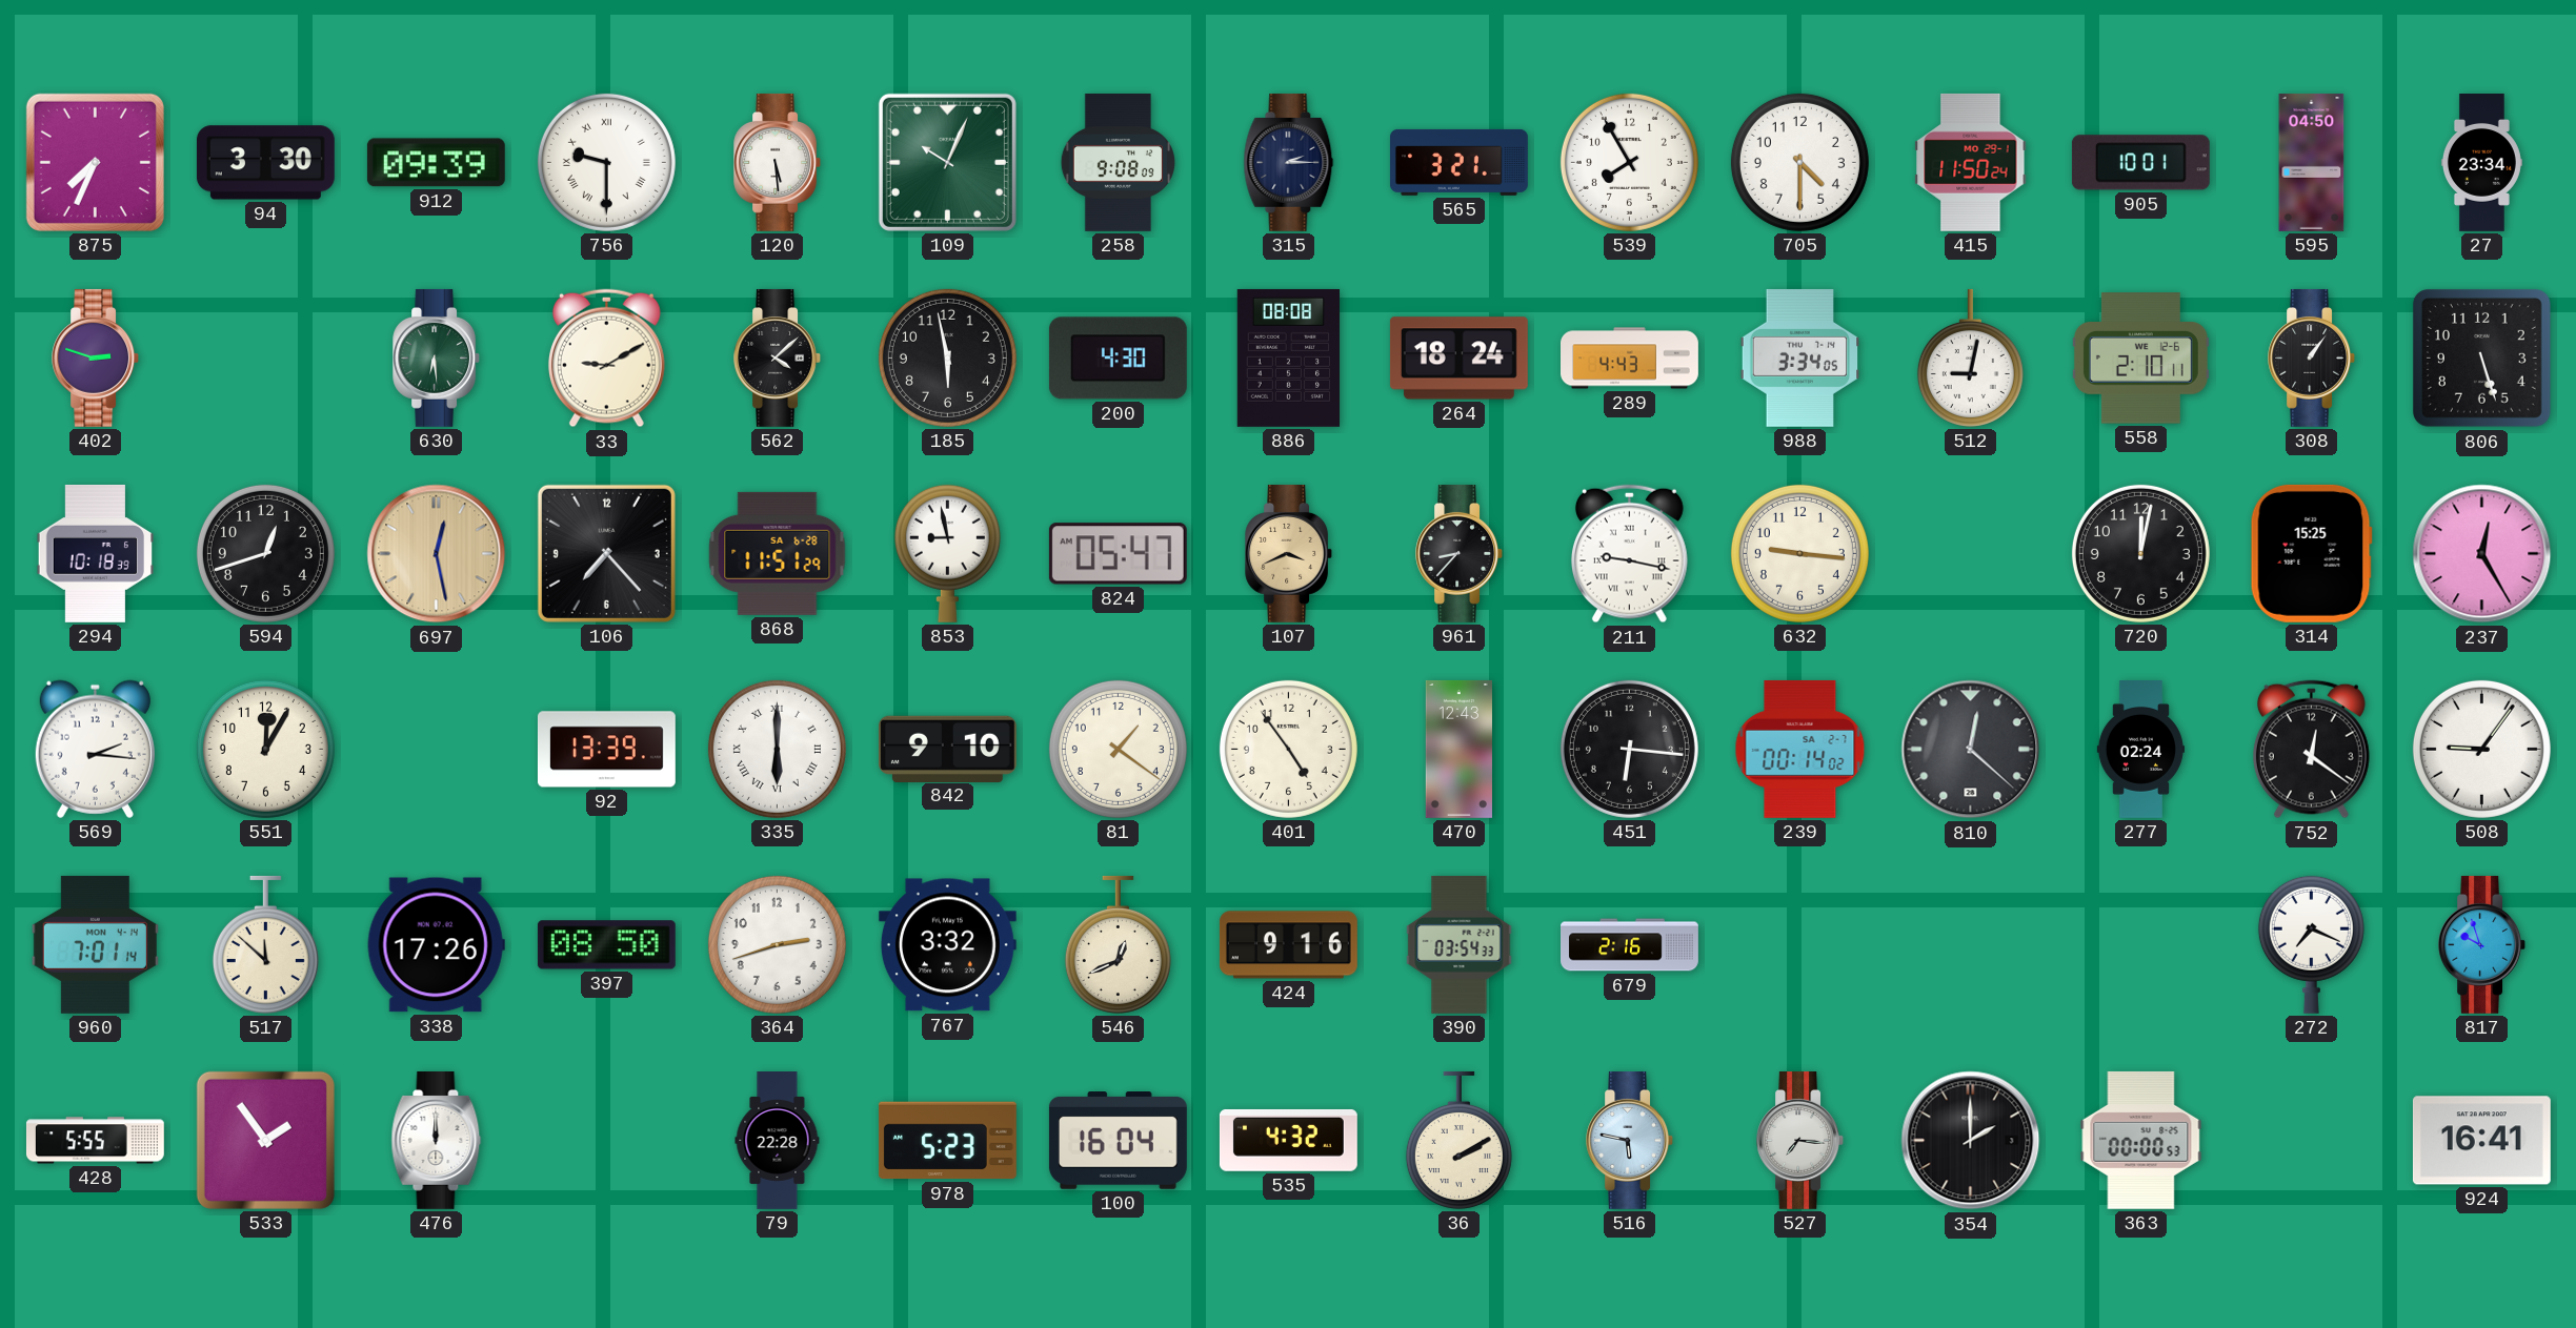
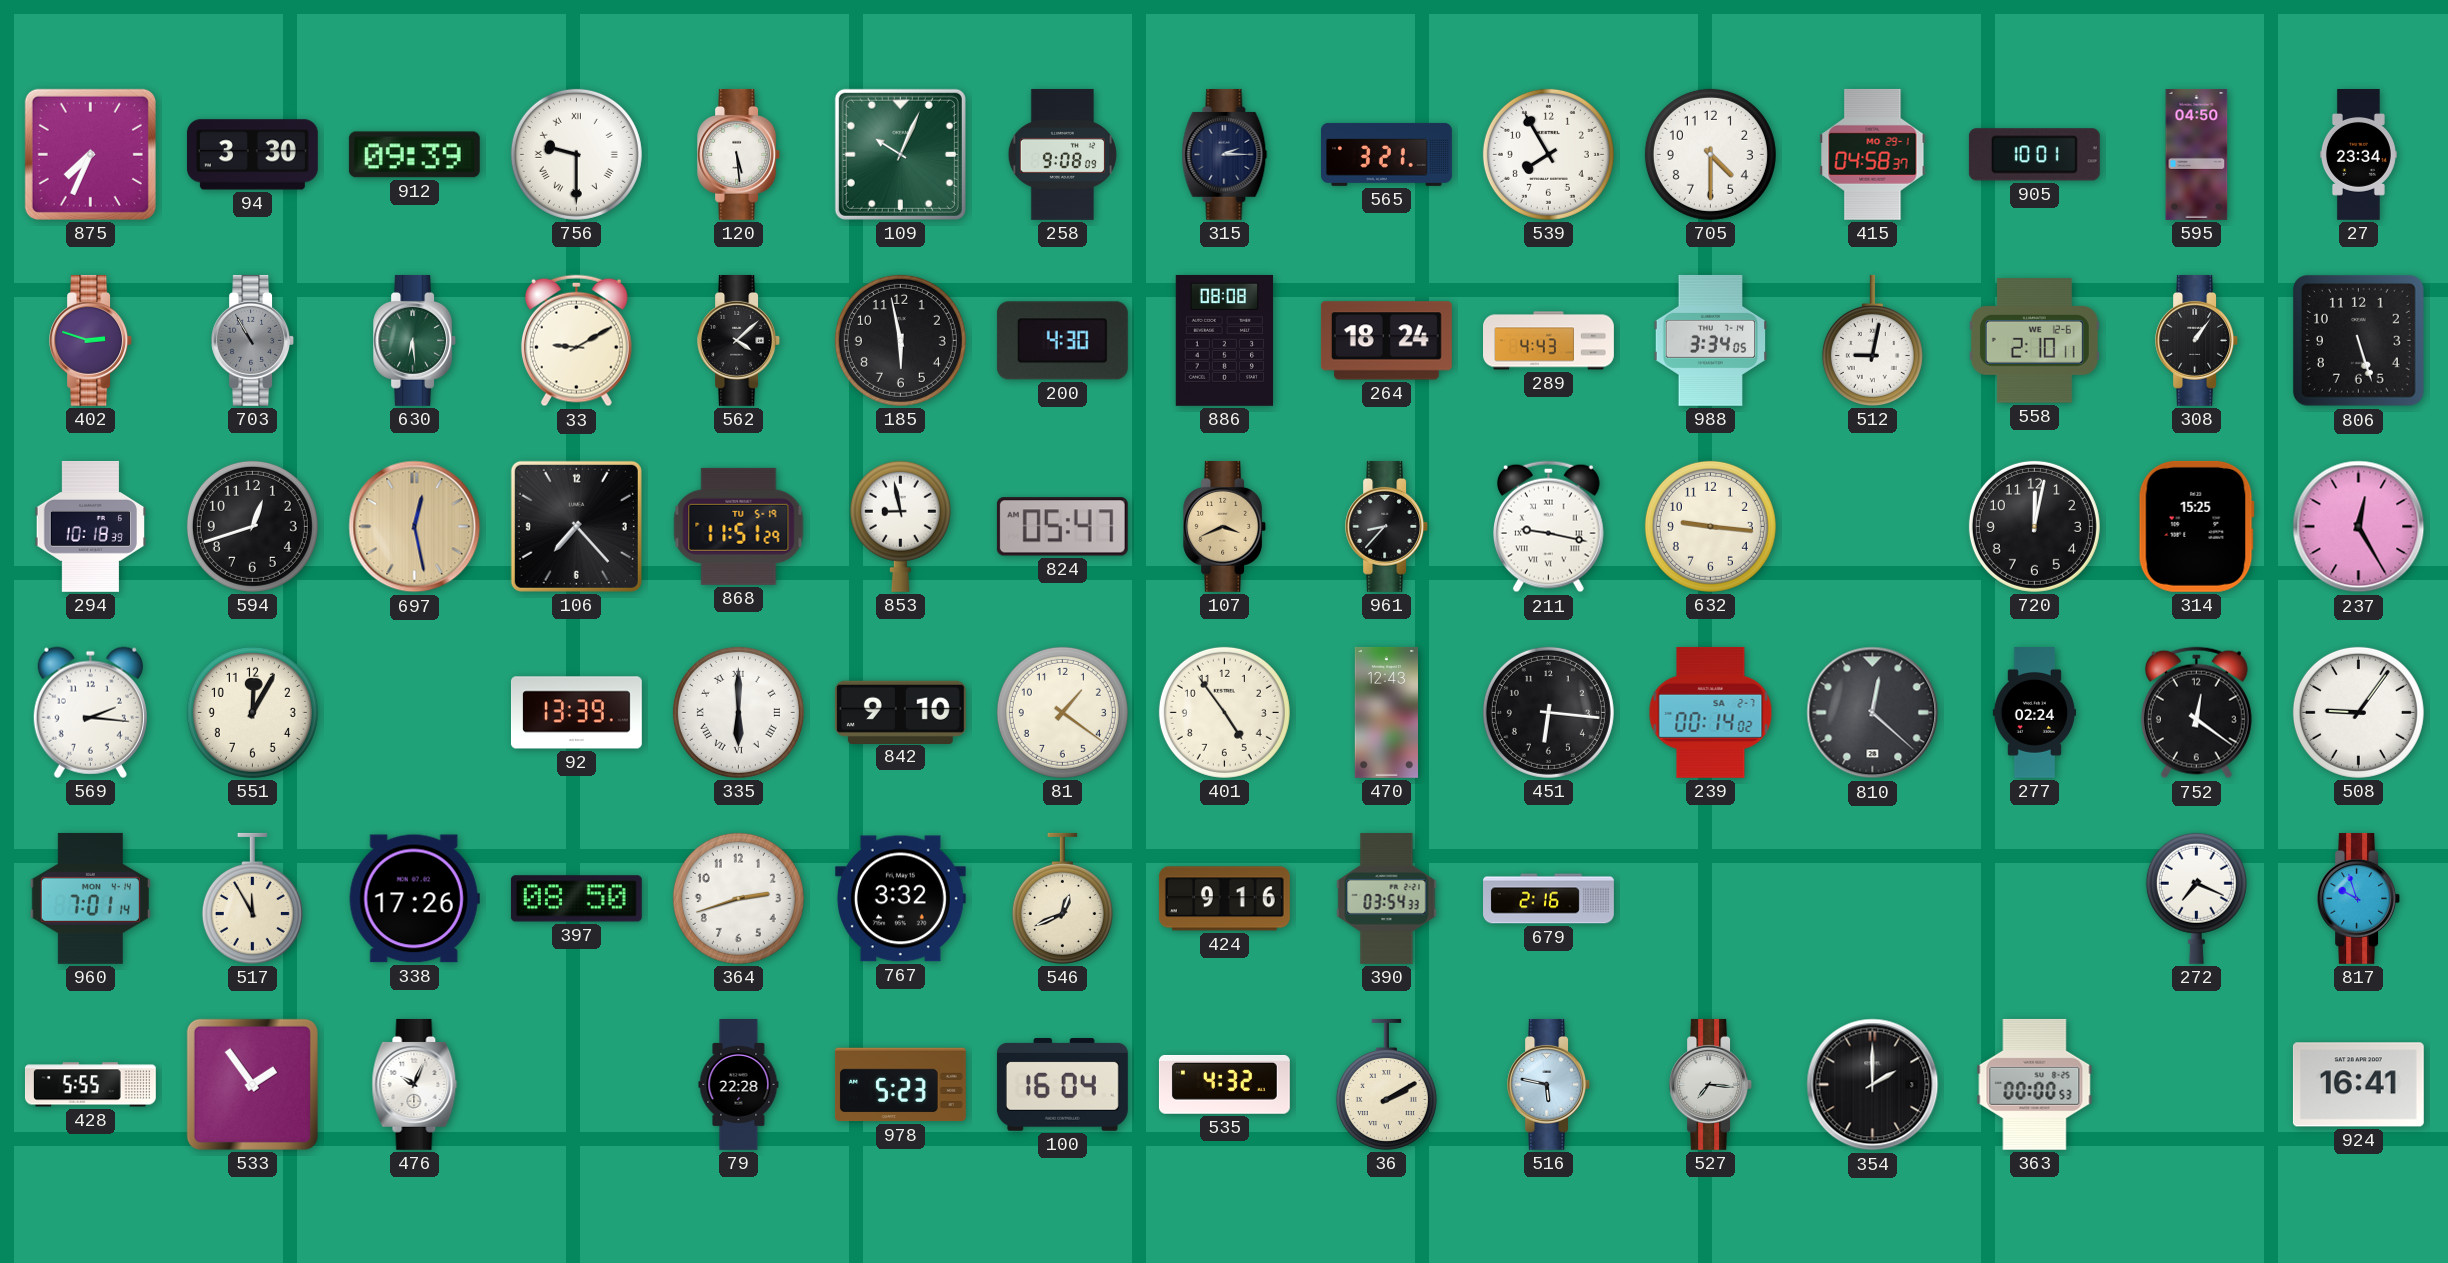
415: 11:50 -> 04:58 (1873, 154)
703: none -> 10:55 (253, 340)
868 date: SA 6-28 -> TU 5-19 (739, 526)
517: 11:52 -> 11:55 (252, 898)
476: 12:00 -> 10:04 (415, 1084)
